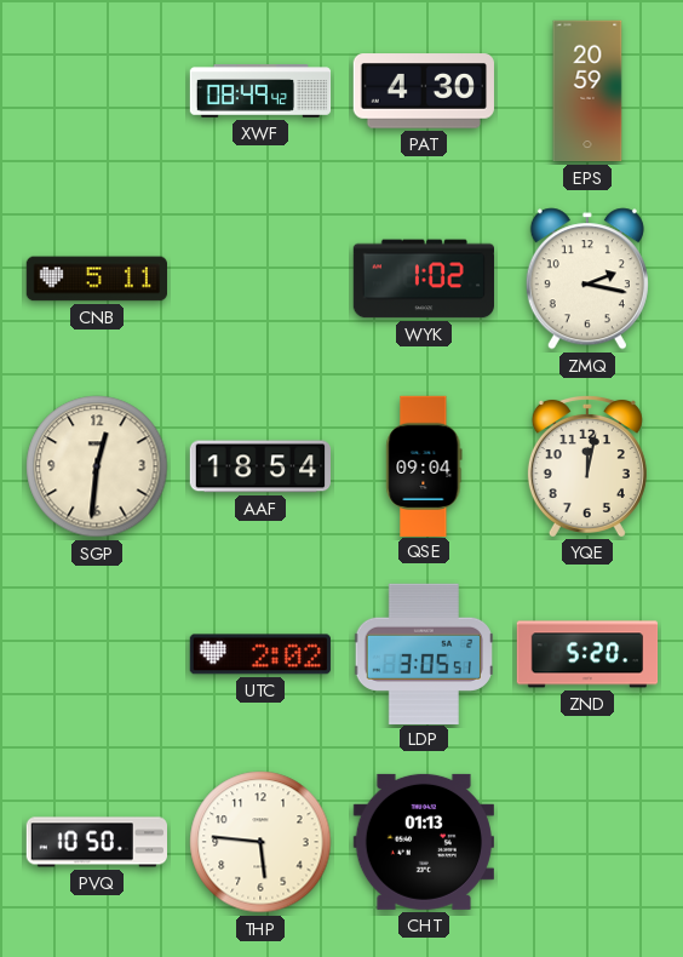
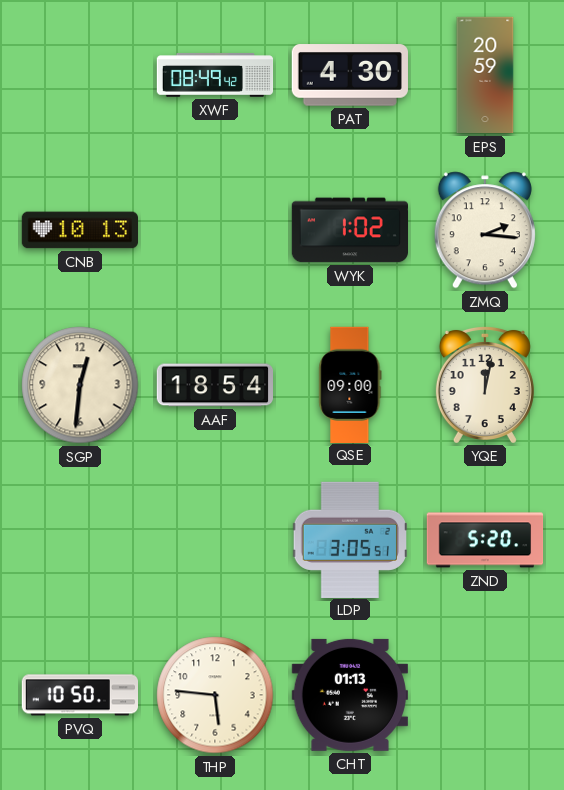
CNB: 5:11 -> 10:13 (79, 230)
ZMQ: 2:17 -> 2:16 (485, 230)
QSE: 09:04 -> 09:00 (350, 384)
UTC: 2:02 -> none (260, 654)
